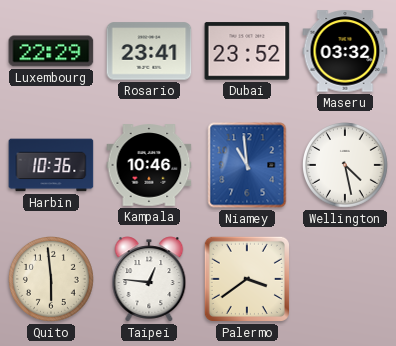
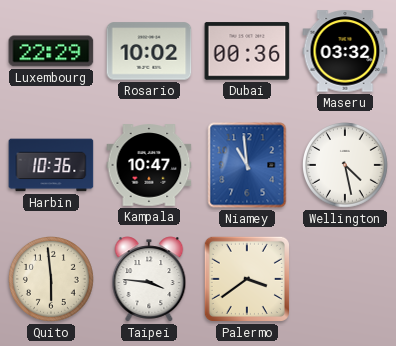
Rosario: 23:41 -> 10:02 (149, 51)
Dubai: 23:52 -> 00:36 (247, 51)
Kampala: 10:46 -> 10:47 (149, 165)
Taipei: 12:46 -> 3:46 (149, 279)
